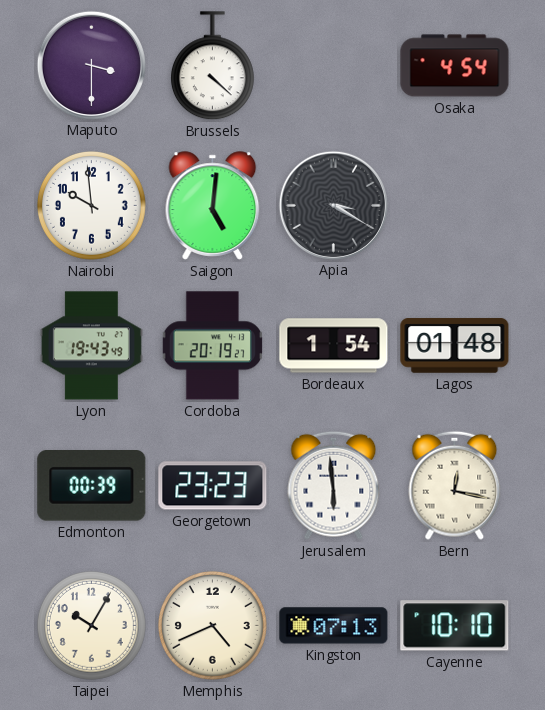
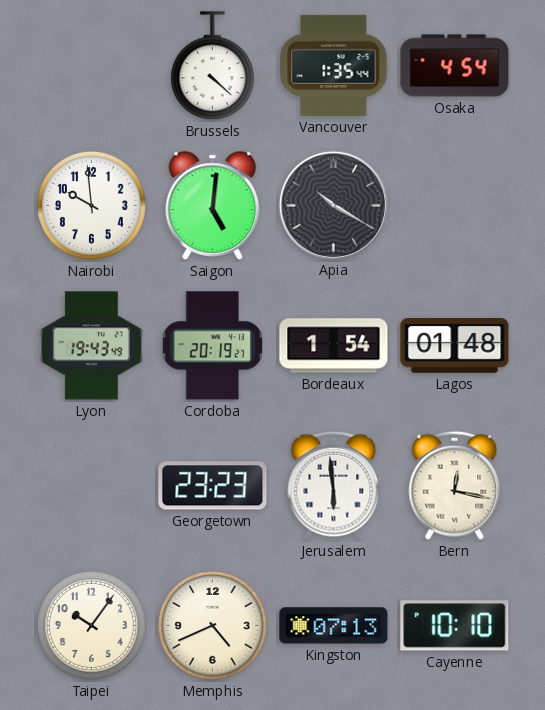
Maputo: 3:30 -> none (91, 65)
Vancouver: none -> 1:35 (334, 65)
Apia: 3:20 -> 10:20 (333, 205)
Edmonton: 00:39 -> none (92, 486)
Taipei: 10:05 -> 10:06 (91, 625)
